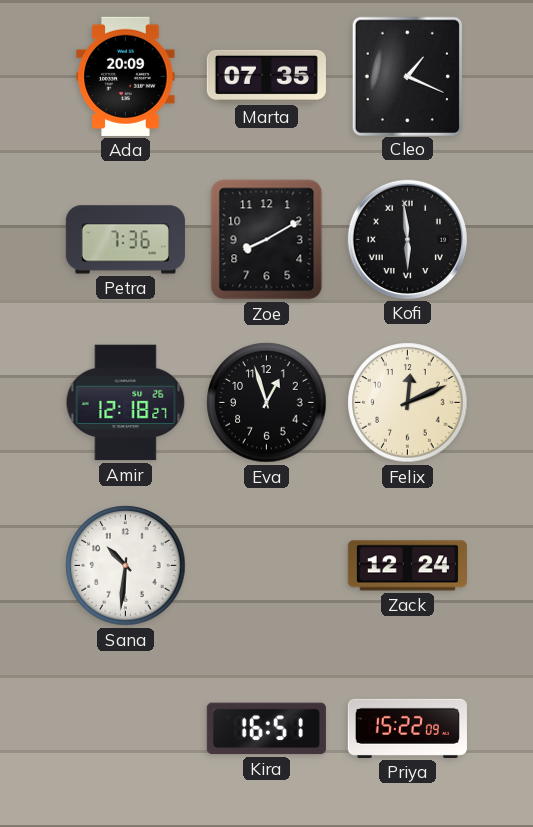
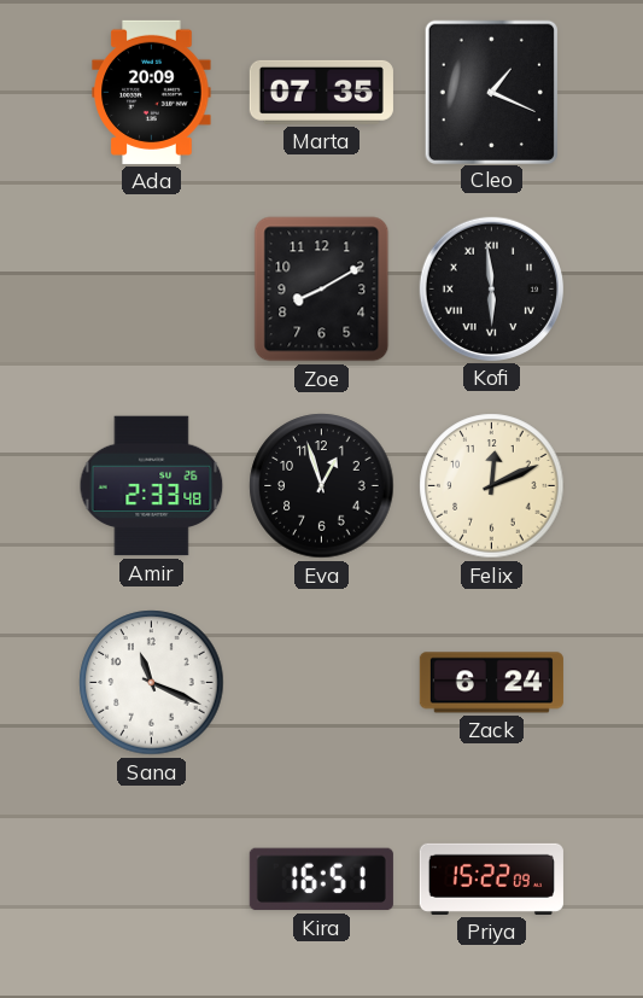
Petra: 7:36 -> none (125, 240)
Amir: 12:18 -> 2:33 (152, 486)
Sana: 10:31 -> 11:19 (152, 683)
Zack: 12:24 -> 6:24 (491, 683)
